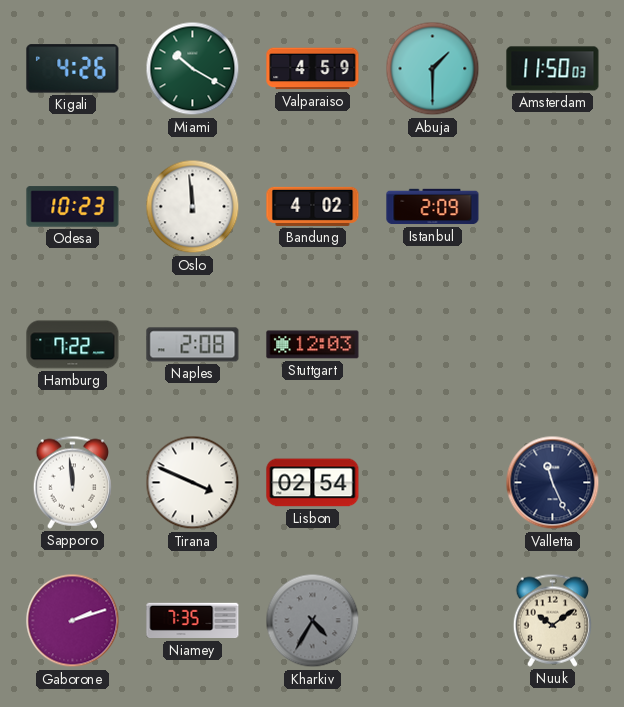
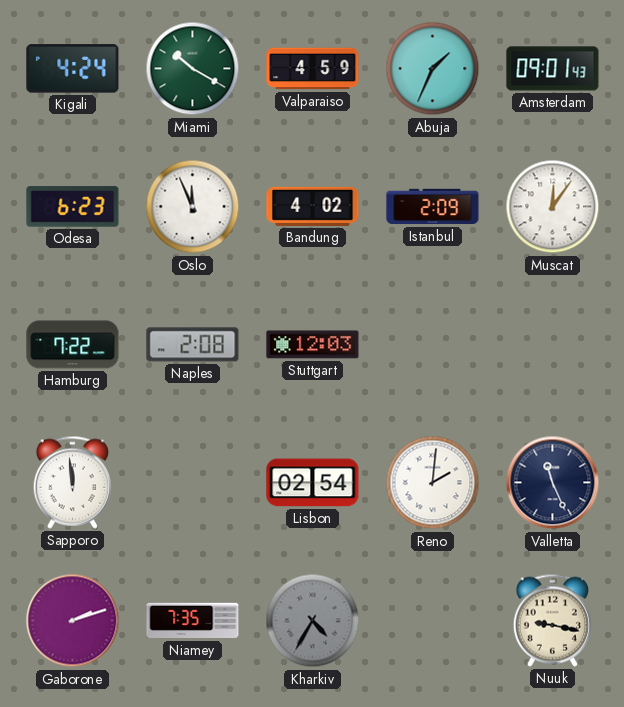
Kigali: 4:26 -> 4:24 (73, 69)
Abuja: 1:30 -> 1:34 (433, 69)
Amsterdam: 11:50 -> 09:01 (553, 69)
Odesa: 10:23 -> 6:23 (73, 207)
Oslo: 11:59 -> 11:56 (193, 207)
Muscat: none -> 12:06 (553, 207)
Tirana: 3:49 -> none (193, 483)
Reno: none -> 2:01 (433, 483)
Nuuk: 10:09 -> 9:17 (552, 620)
